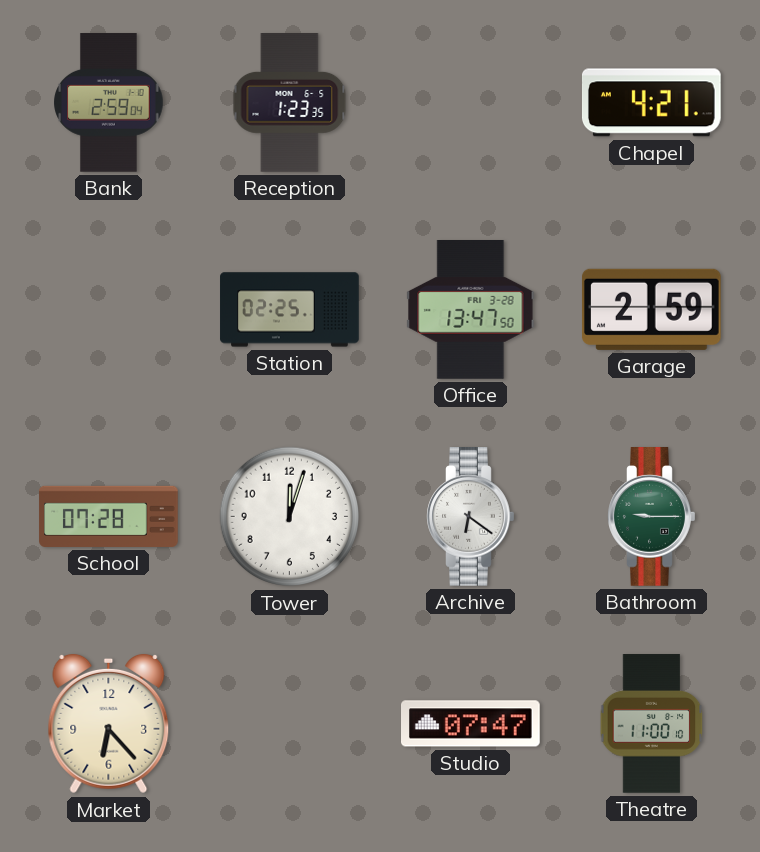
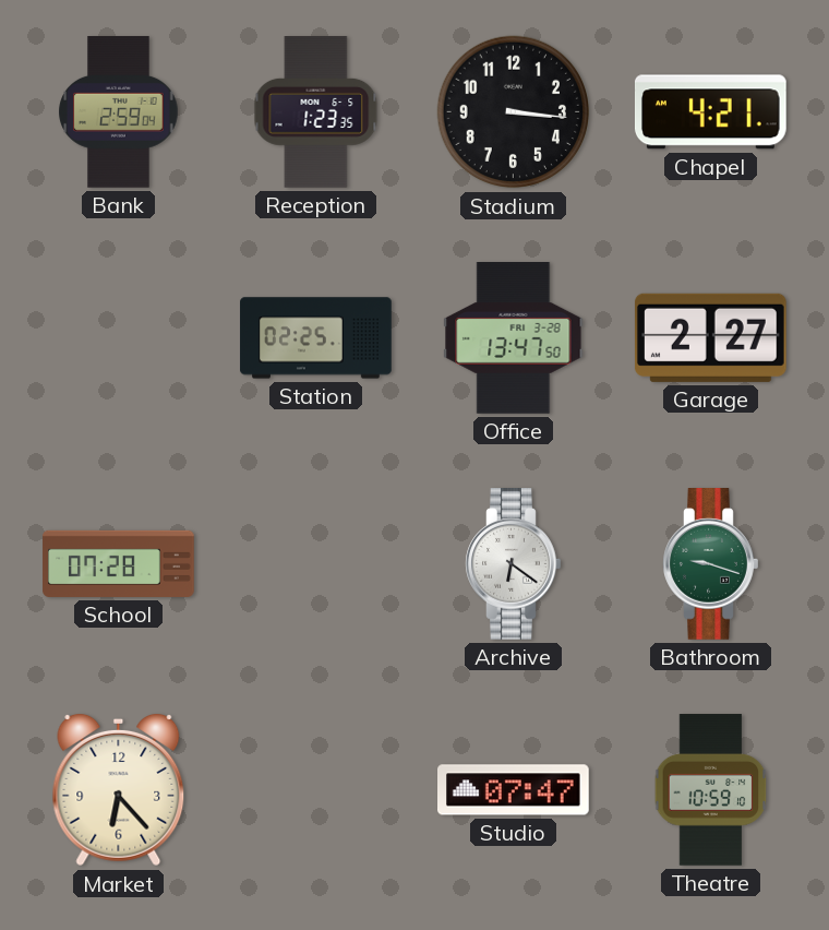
Stadium: none -> 3:16 (514, 112)
Garage: 2:59 -> 2:27 (710, 337)
Tower: 12:03 -> none (290, 517)
Bathroom: 9:15 -> 9:18 (711, 564)
Theatre: 11:00 -> 10:59 (711, 790)
